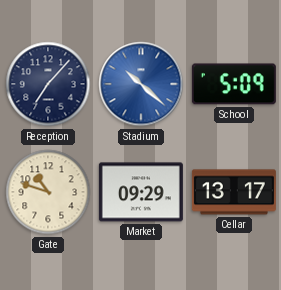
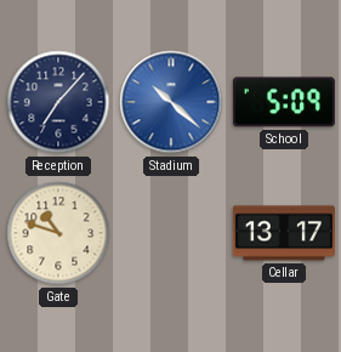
Market: 09:29 -> none (141, 192)
